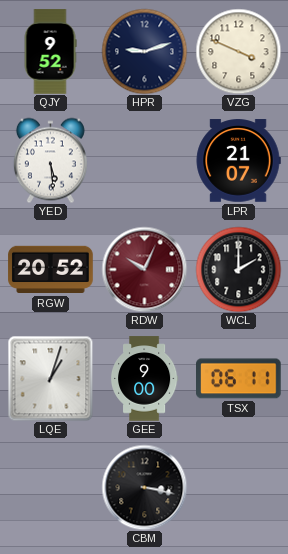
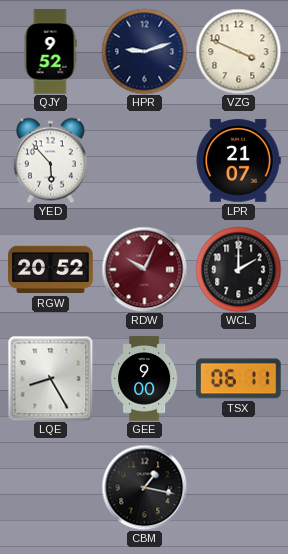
YED: 5:29 -> 5:53 (50, 160)
LQE: 1:03 -> 8:25 (50, 378)
CBM: 3:17 -> 1:17 (144, 487)
